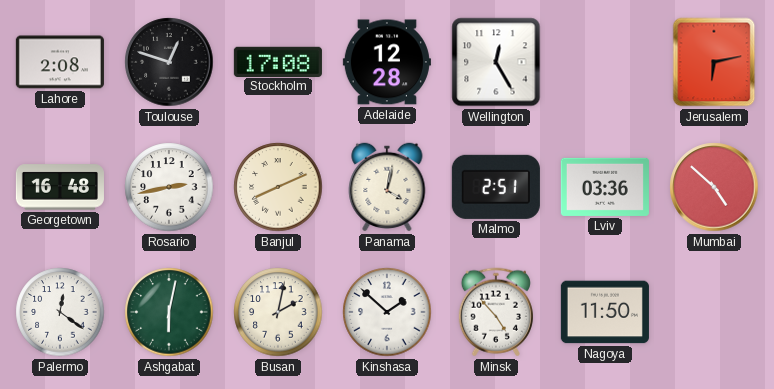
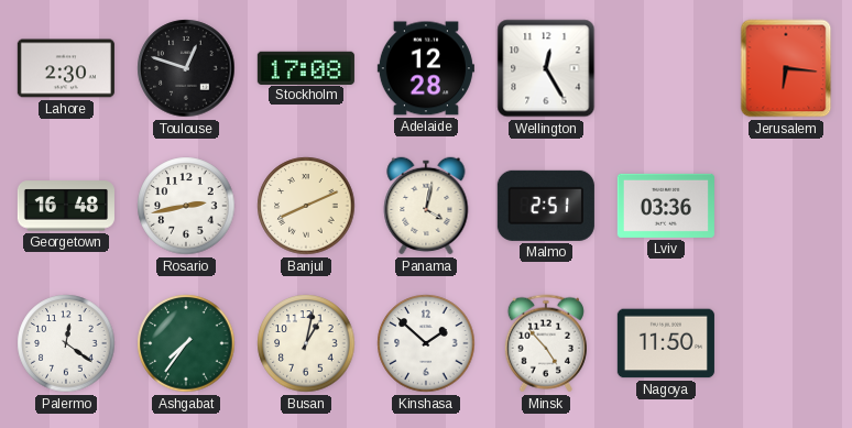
Lahore: 2:08 -> 2:30 (66, 68)
Jerusalem: 6:13 -> 6:16 (786, 68)
Mumbai: 4:52 -> none (714, 187)
Ashgabat: 6:02 -> 7:36 (186, 343)
Busan: 2:02 -> 1:02 (306, 343)
